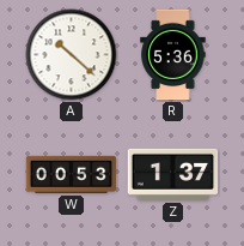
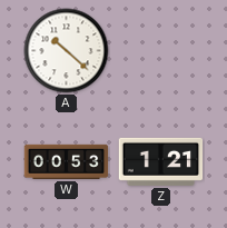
R: 5:36 -> none (173, 55)
Z: 1:37 -> 1:21 (161, 161)
